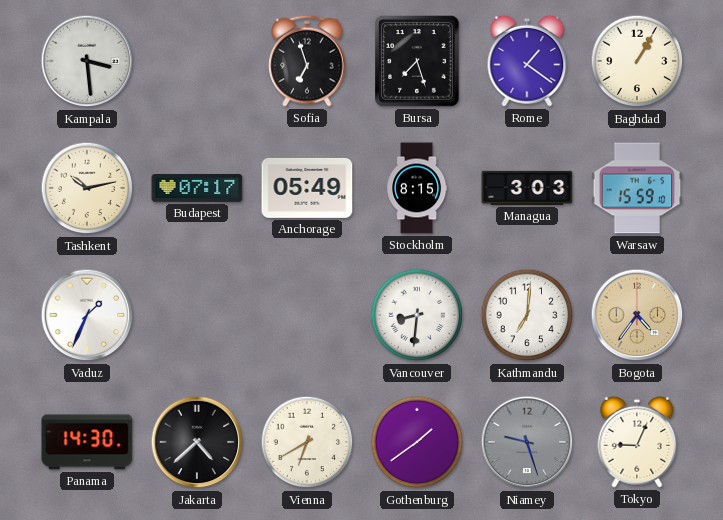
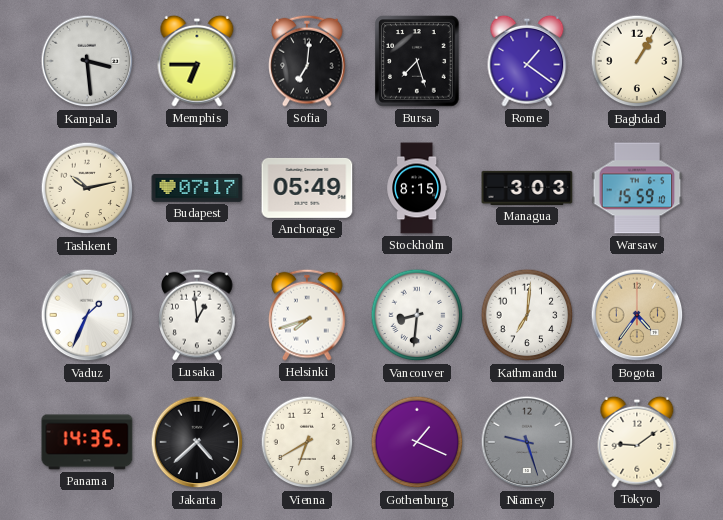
Memphis: none -> 6:45 (197, 61)
Sofia: 6:57 -> 7:01 (307, 61)
Lusaka: none -> 12:59 (197, 315)
Helsinki: none -> 7:42 (307, 315)
Panama: 14:30 -> 14:35 (87, 442)
Gothenburg: 1:39 -> 1:19 (417, 442)
Tokyo: 9:04 -> 9:09 (637, 442)
